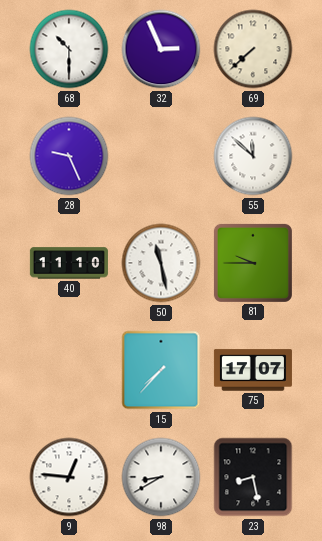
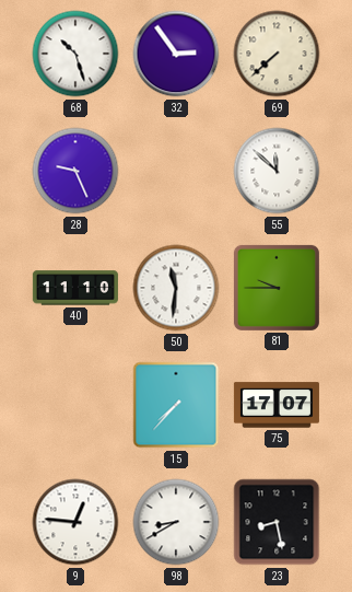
68: 10:30 -> 10:27 (75, 54)
32: 2:56 -> 2:54 (176, 54)
50: 11:28 -> 11:31 (176, 288)
